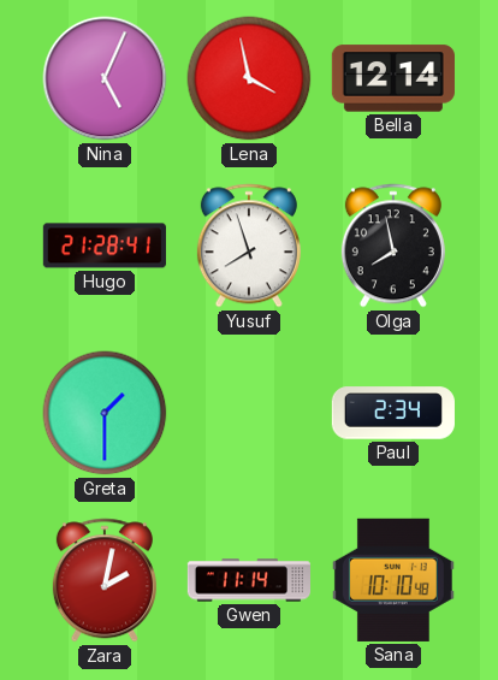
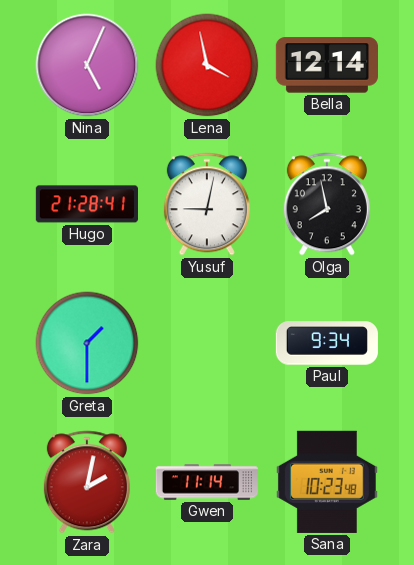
Yusuf: 7:57 -> 9:02 (207, 204)
Paul: 2:34 -> 9:34 (327, 343)
Sana: 10:10 -> 10:23 (327, 482)
